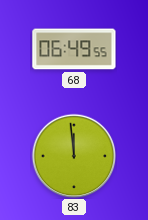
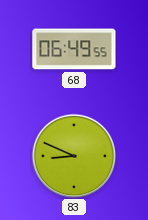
83: 11:59 -> 8:49 (74, 156)
